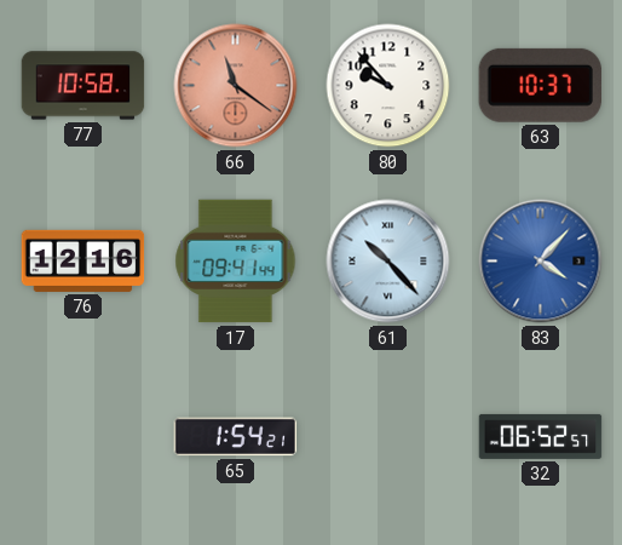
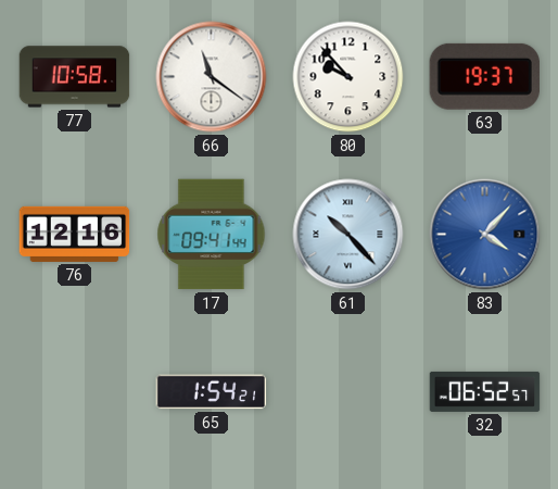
66 dial: salmon -> white (212, 77)
63: 10:37 -> 19:37 (484, 76)
